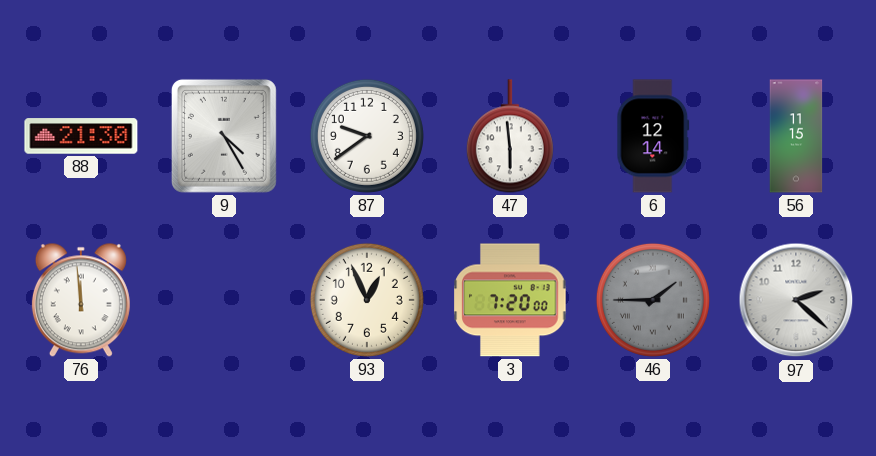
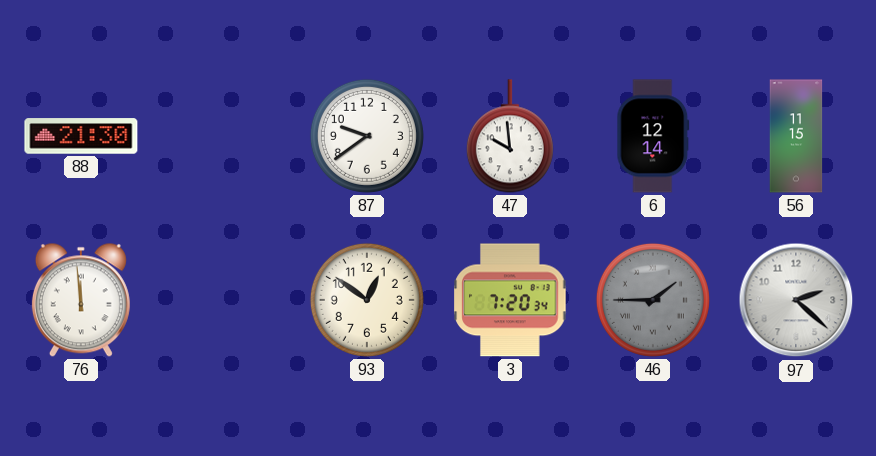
9: 4:25 -> none (224, 136)
47: 5:59 -> 9:59 (510, 136)
93: 12:56 -> 12:51 (367, 300)
3: 7:20:00 -> 7:20:34 (510, 300)
